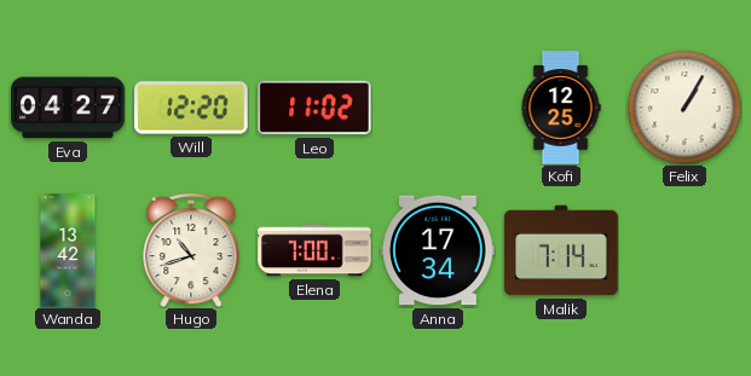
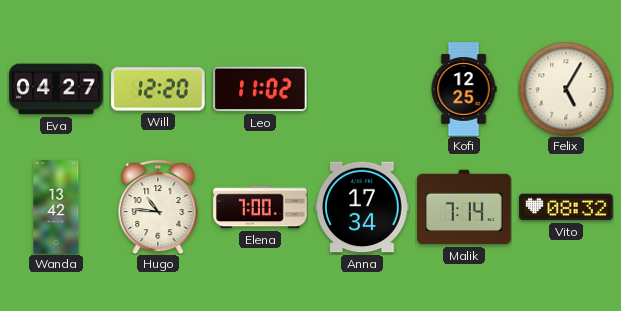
Felix: 1:05 -> 5:05 (566, 89)
Hugo: 10:42 -> 10:46 (158, 207)
Vito: none -> 08:32 (566, 207)
